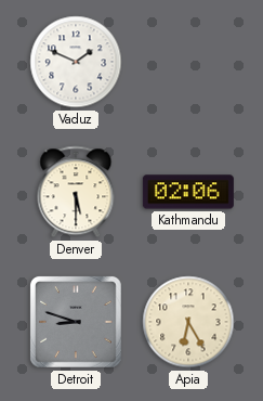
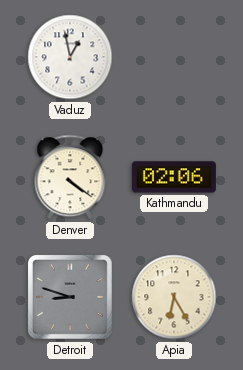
Vaduz: 1:49 -> 12:58 (70, 57)
Denver: 5:30 -> 4:21 (70, 177)
